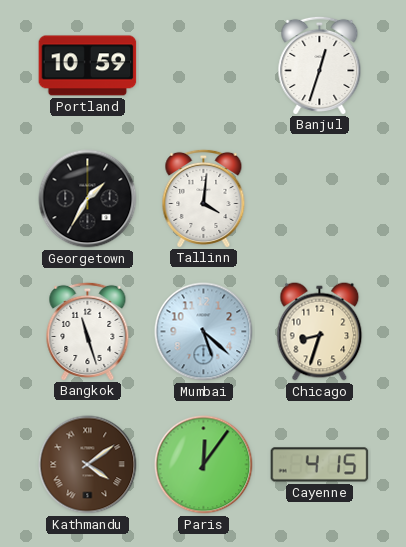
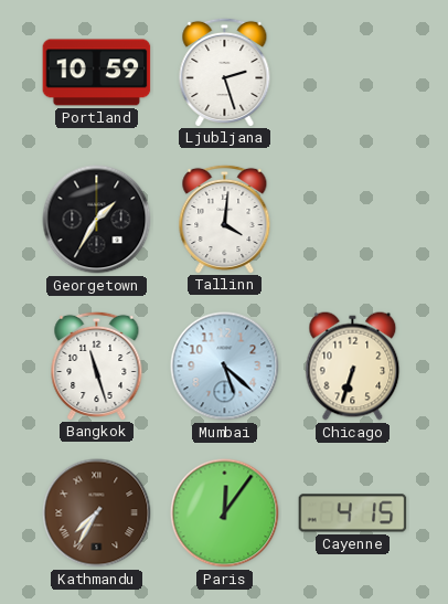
Ljubljana: none -> 2:27 (225, 72)
Banjul: 12:33 -> none (320, 65)
Chicago: 8:33 -> 6:33 (353, 367)
Kathmandu: 4:09 -> 7:35 (97, 513)
